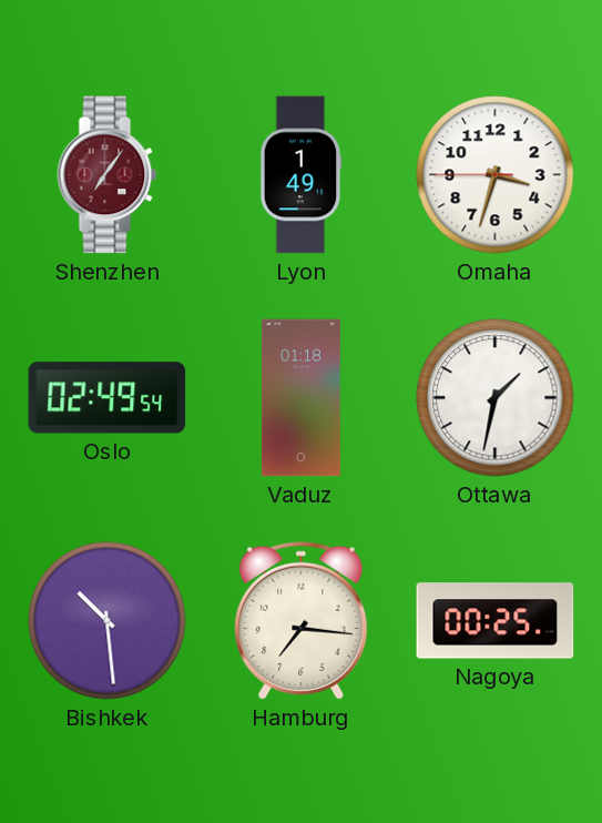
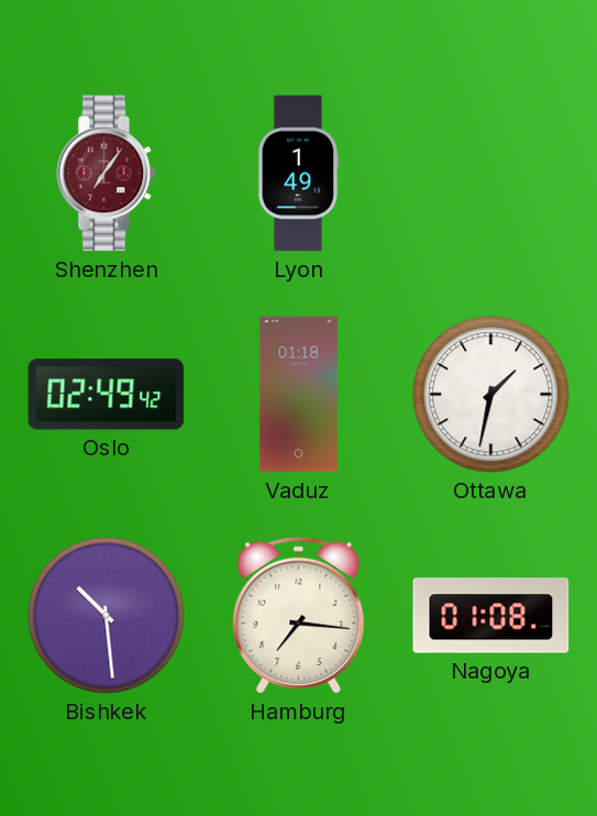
Omaha: 3:32 -> none (496, 175)
Oslo: 02:49:54 -> 02:49:42 (107, 395)
Nagoya: 00:25 -> 01:08 (491, 616)
